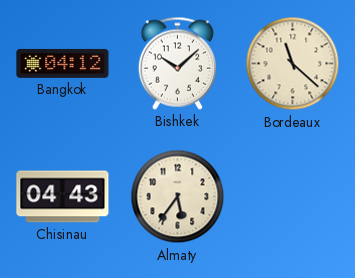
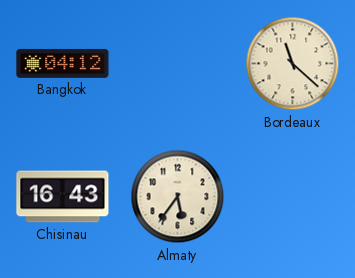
Bishkek: 10:08 -> none (177, 63)
Chisinau: 04:43 -> 16:43 (63, 197)
